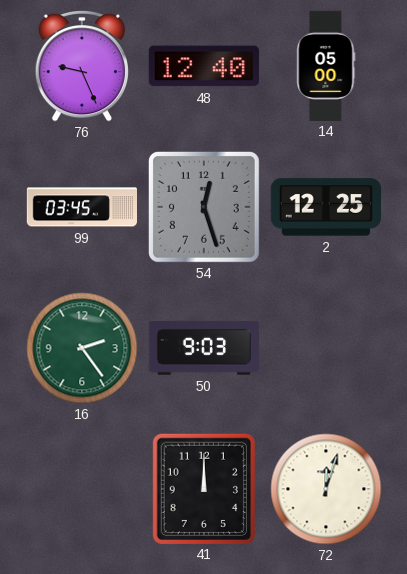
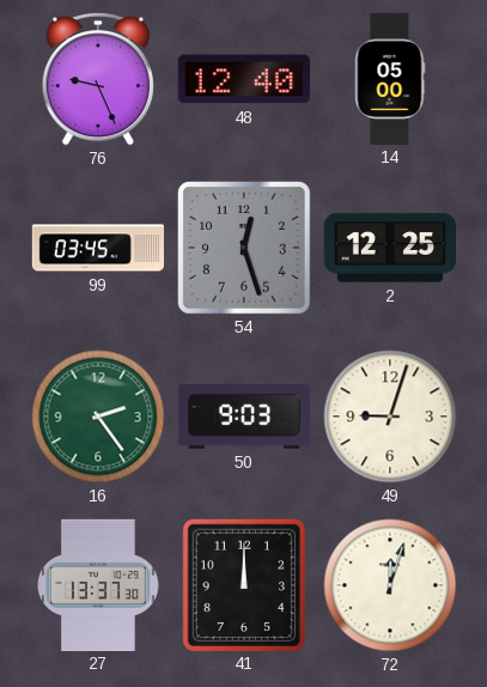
49: none -> 9:03 (390, 417)
27: none -> 13:37 (98, 584)
